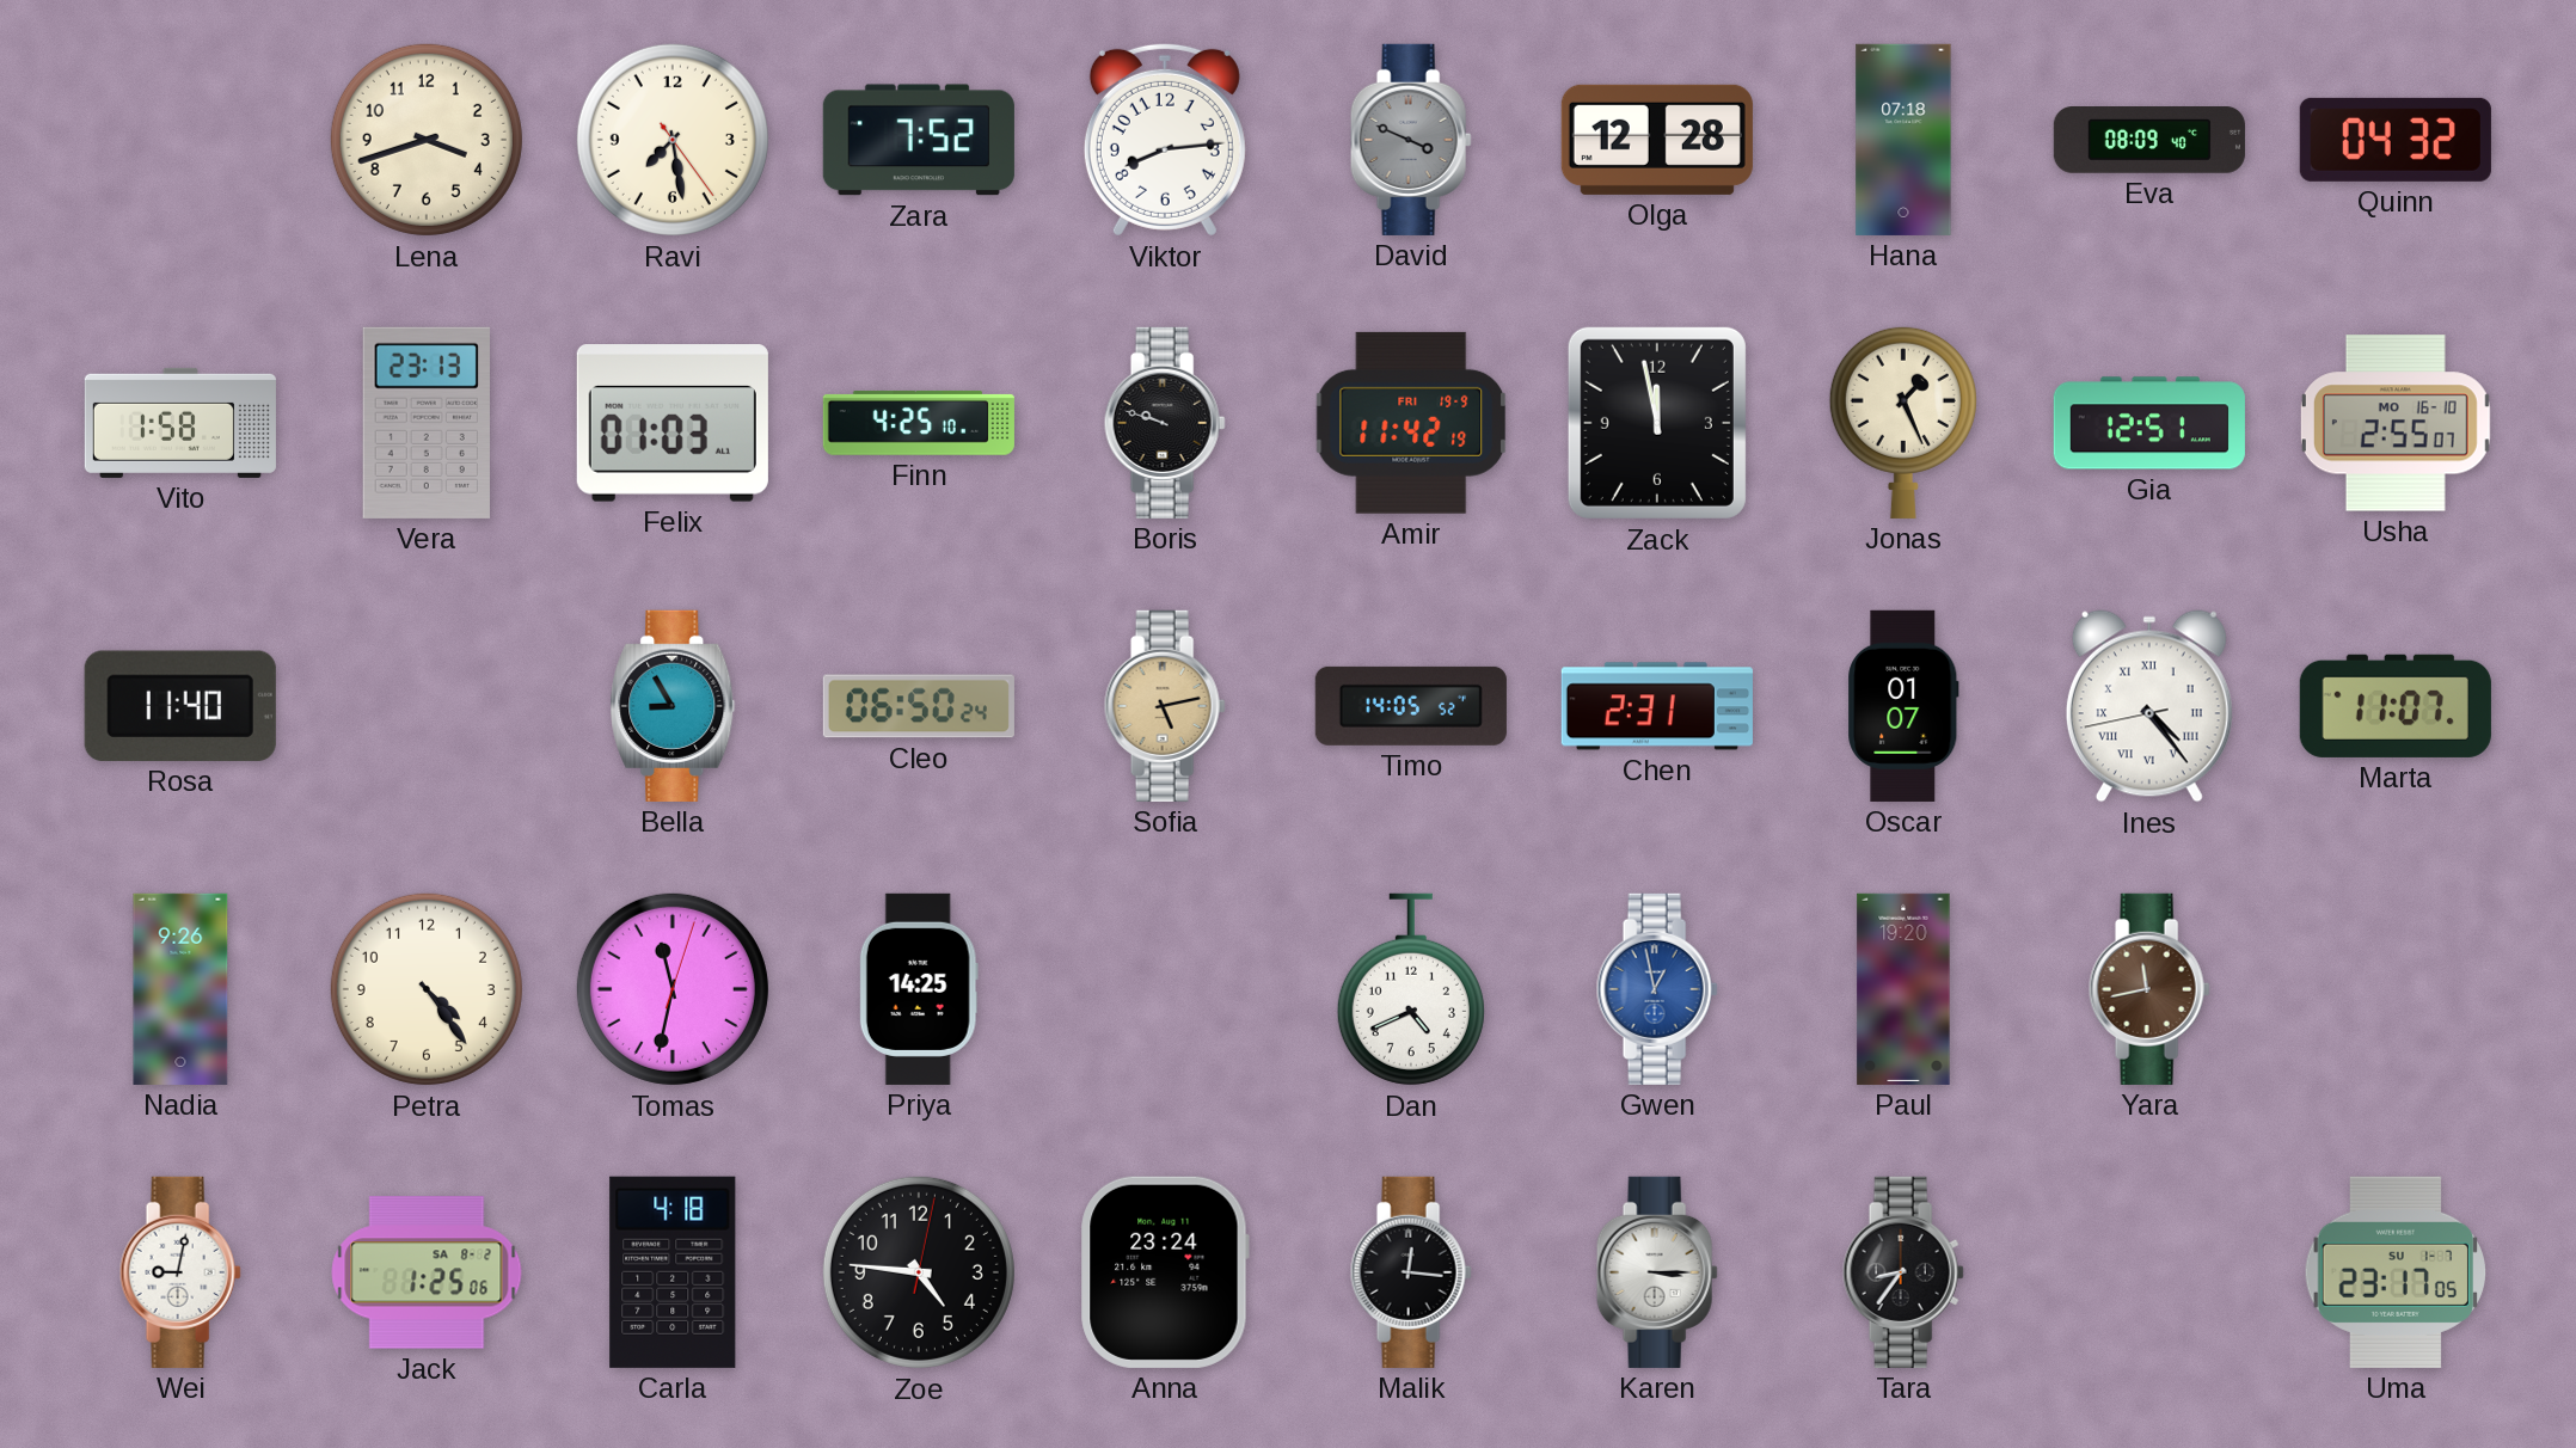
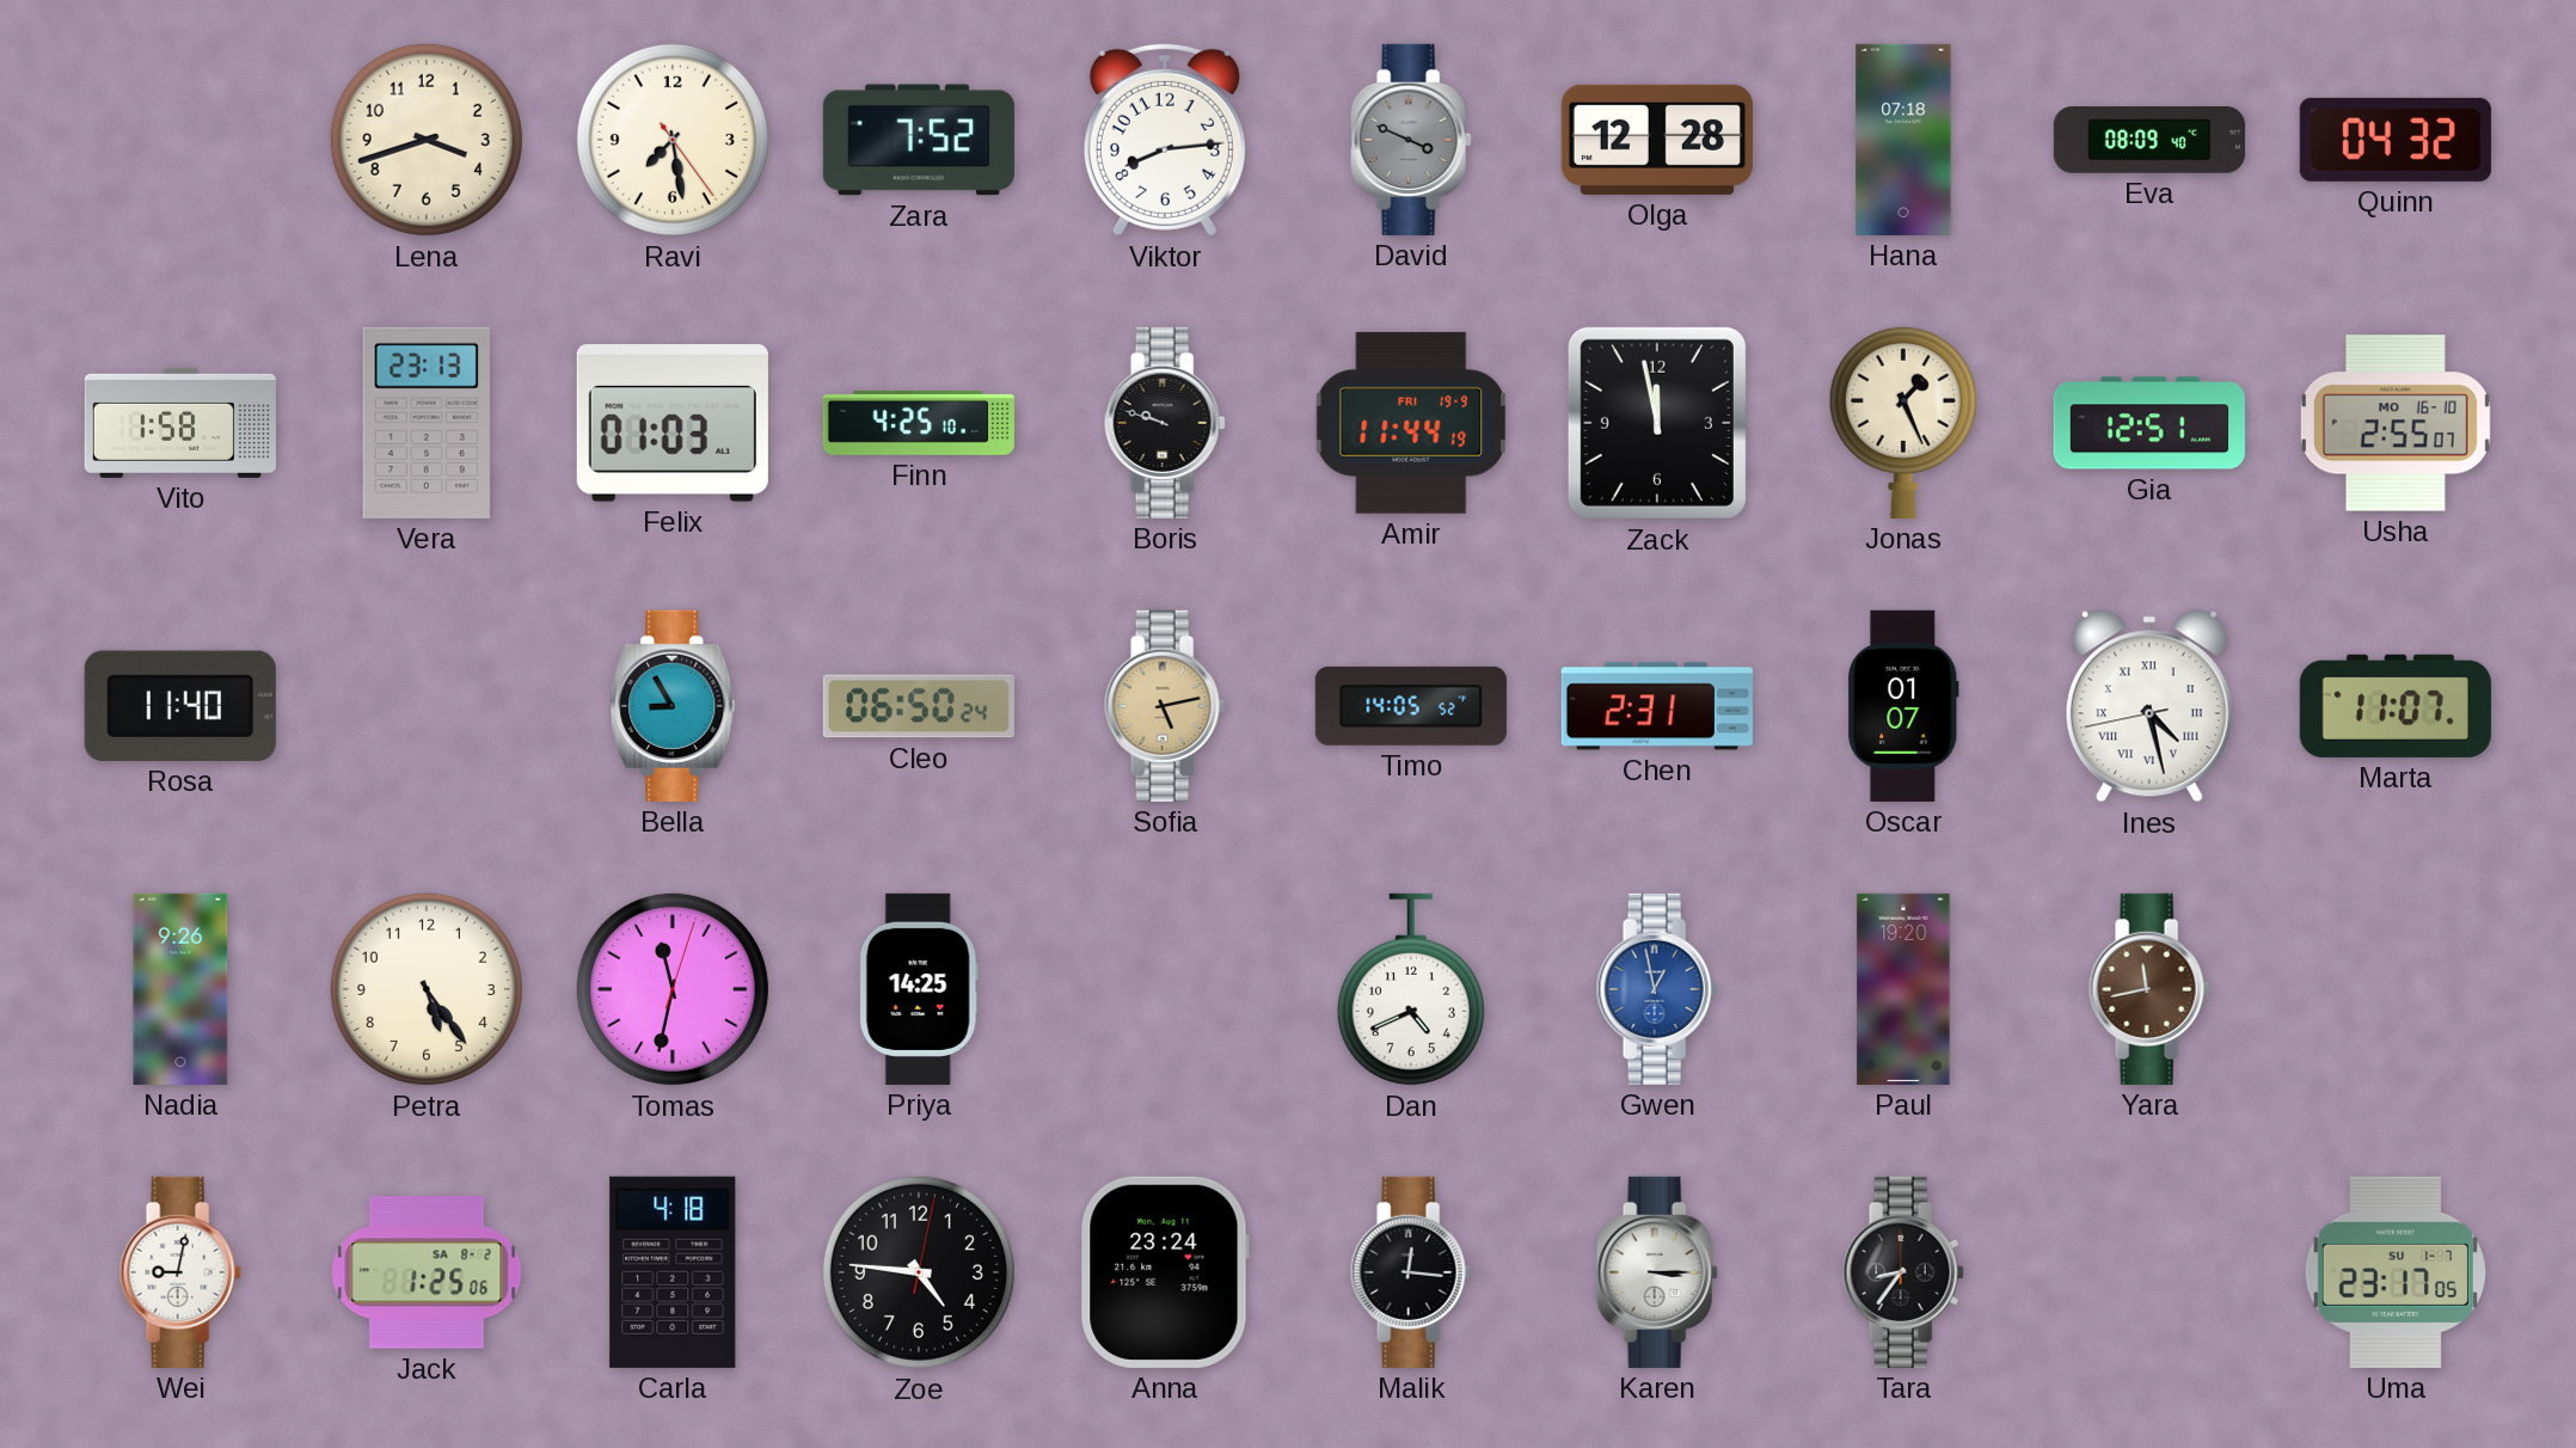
Amir: 11:42 -> 11:44 (1411, 423)
Ines: 4:23 -> 4:27 (2149, 706)
Petra: 4:24 -> 5:24 (427, 989)
